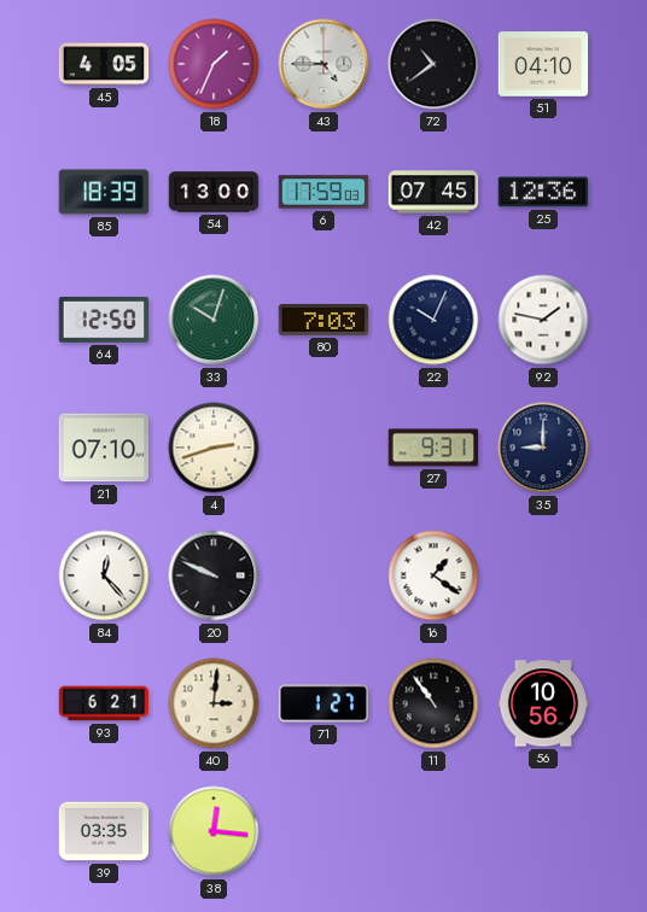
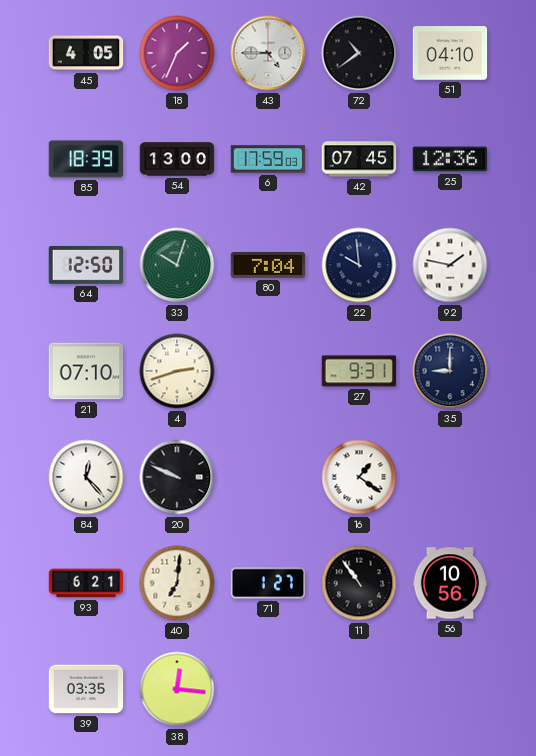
80: 7:03 -> 7:04 (268, 266)
22: 10:04 -> 9:59 (359, 265)
40: 3:01 -> 7:01 (177, 583)
